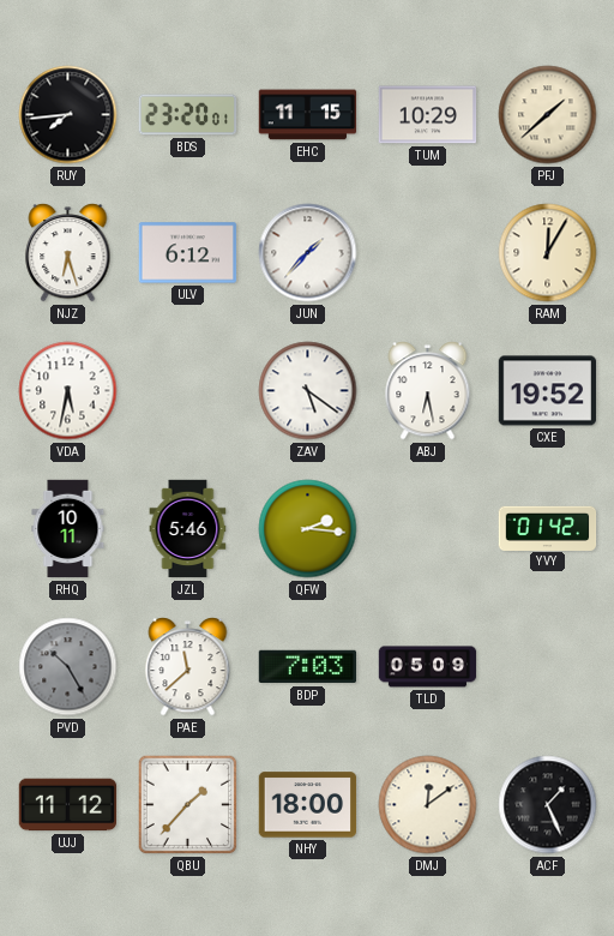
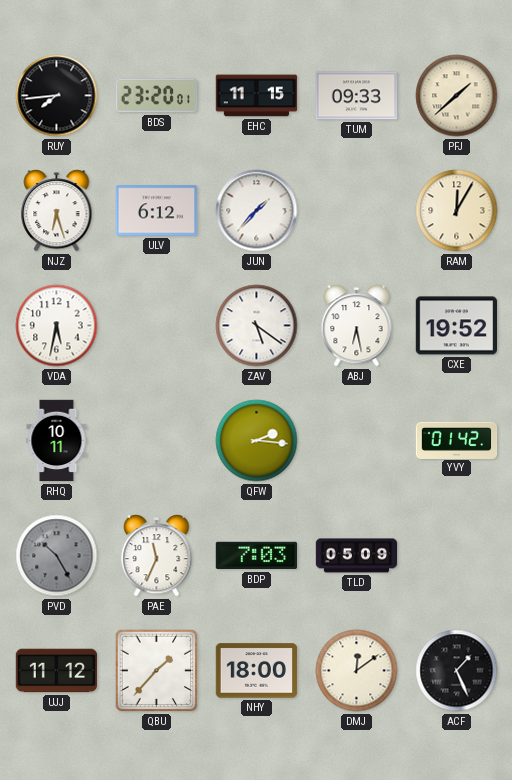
TUM: 10:29 -> 09:33 (357, 96)
JZL: 5:46 -> none (188, 529)
PAE: 11:38 -> 11:34 (157, 556)
